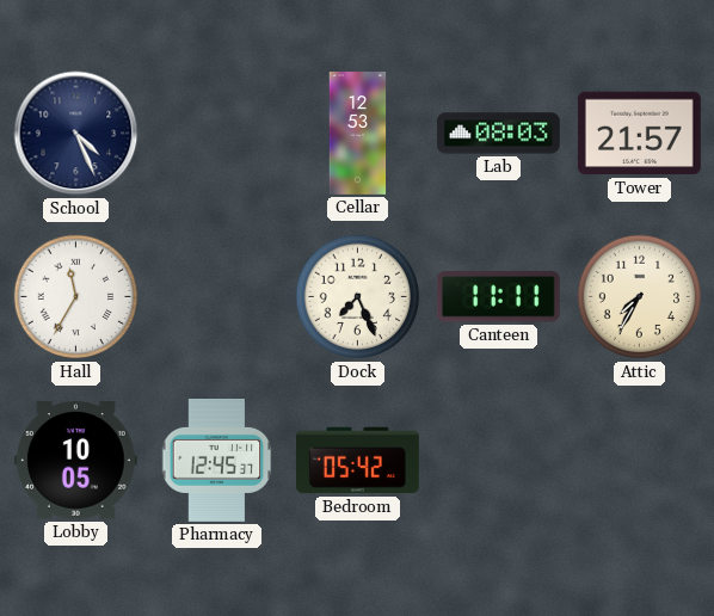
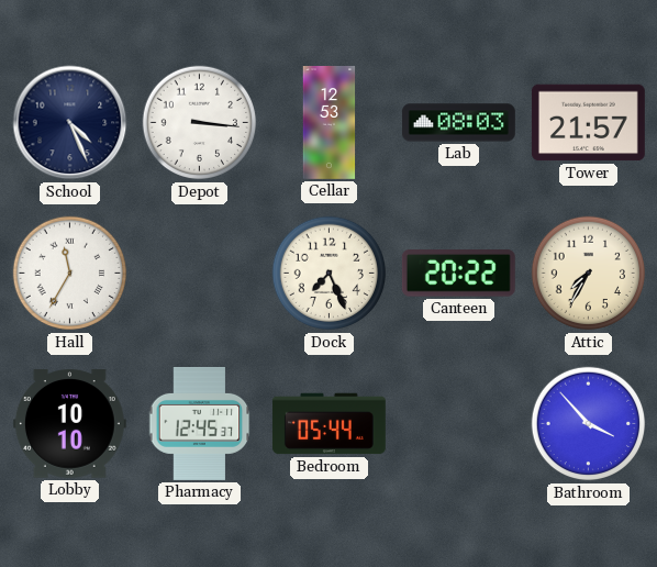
Depot: none -> 3:16 (200, 123)
Canteen: 11:11 -> 20:22 (458, 274)
Lobby: 10:05 -> 10:10 (69, 424)
Bedroom: 05:42 -> 05:44 (328, 424)
Bathroom: none -> 3:53 (589, 424)
